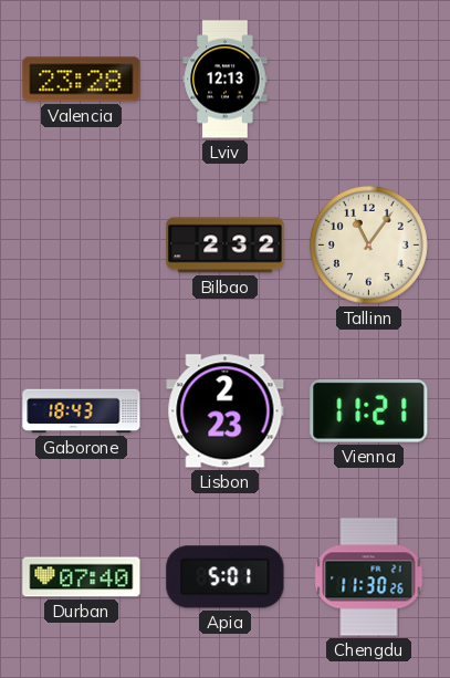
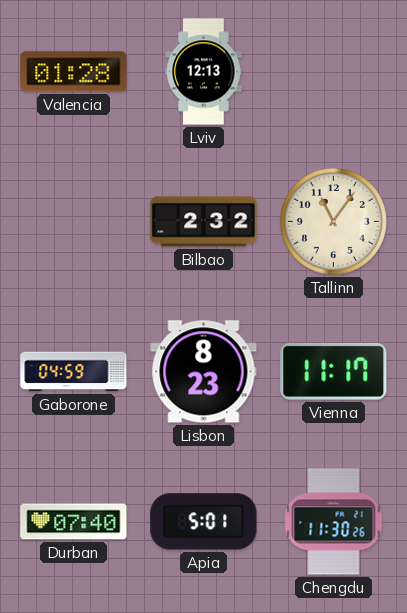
Valencia: 23:28 -> 01:28 (74, 72)
Gaborone: 18:43 -> 04:59 (74, 372)
Lisbon: 2:23 -> 8:23 (204, 372)
Vienna: 11:21 -> 11:17 (334, 371)
